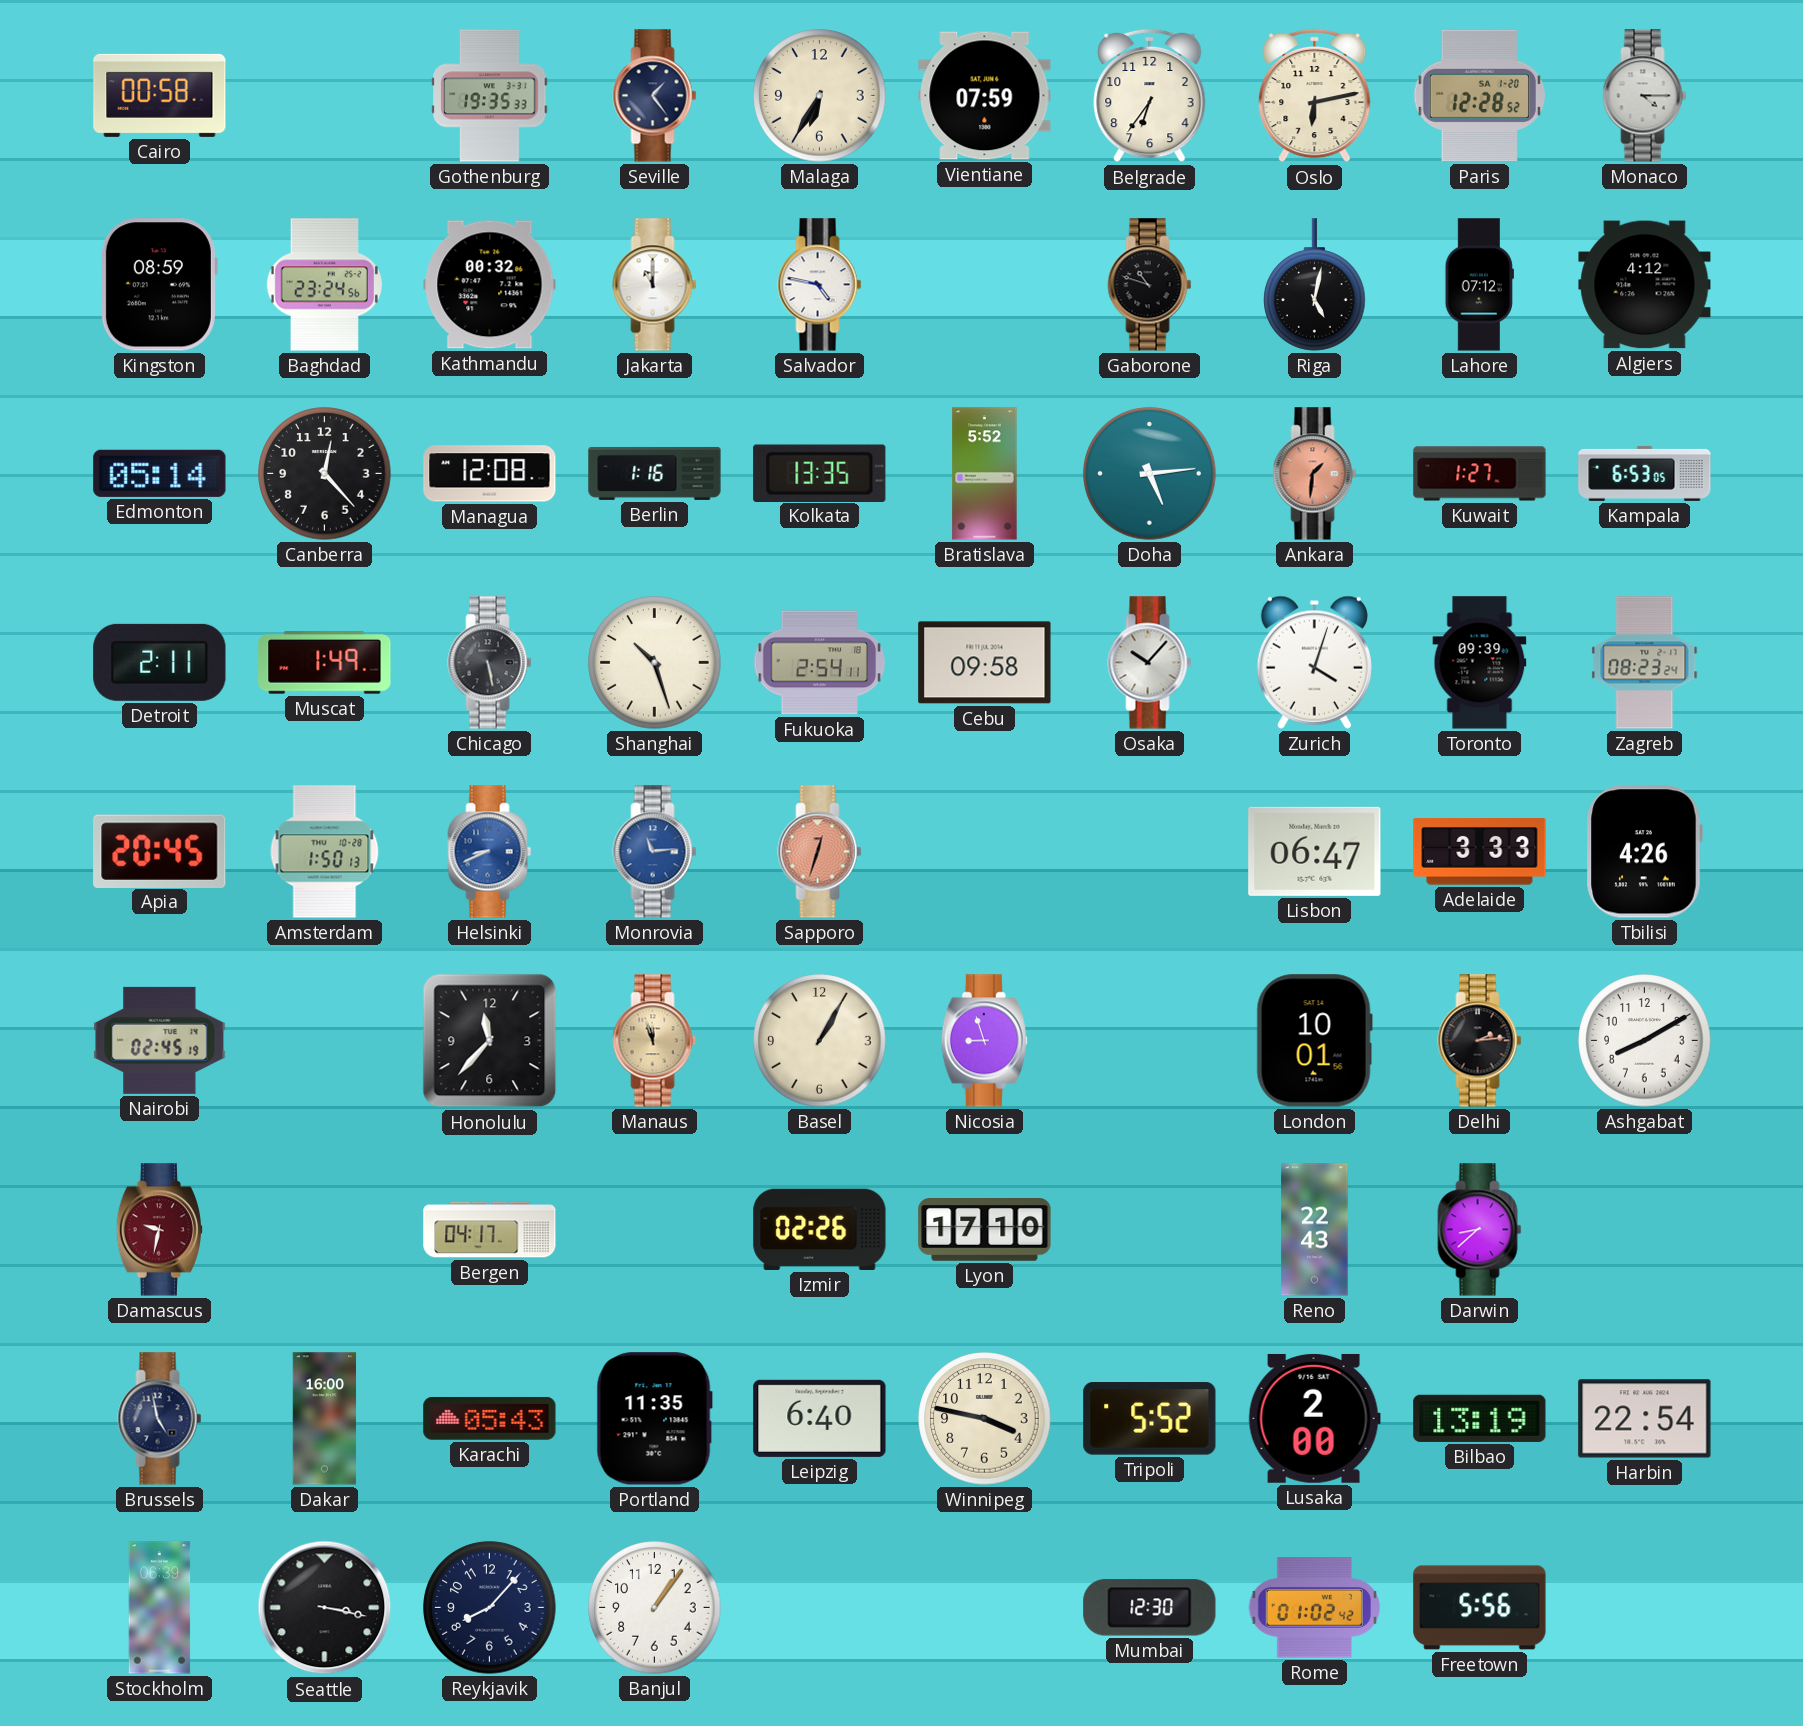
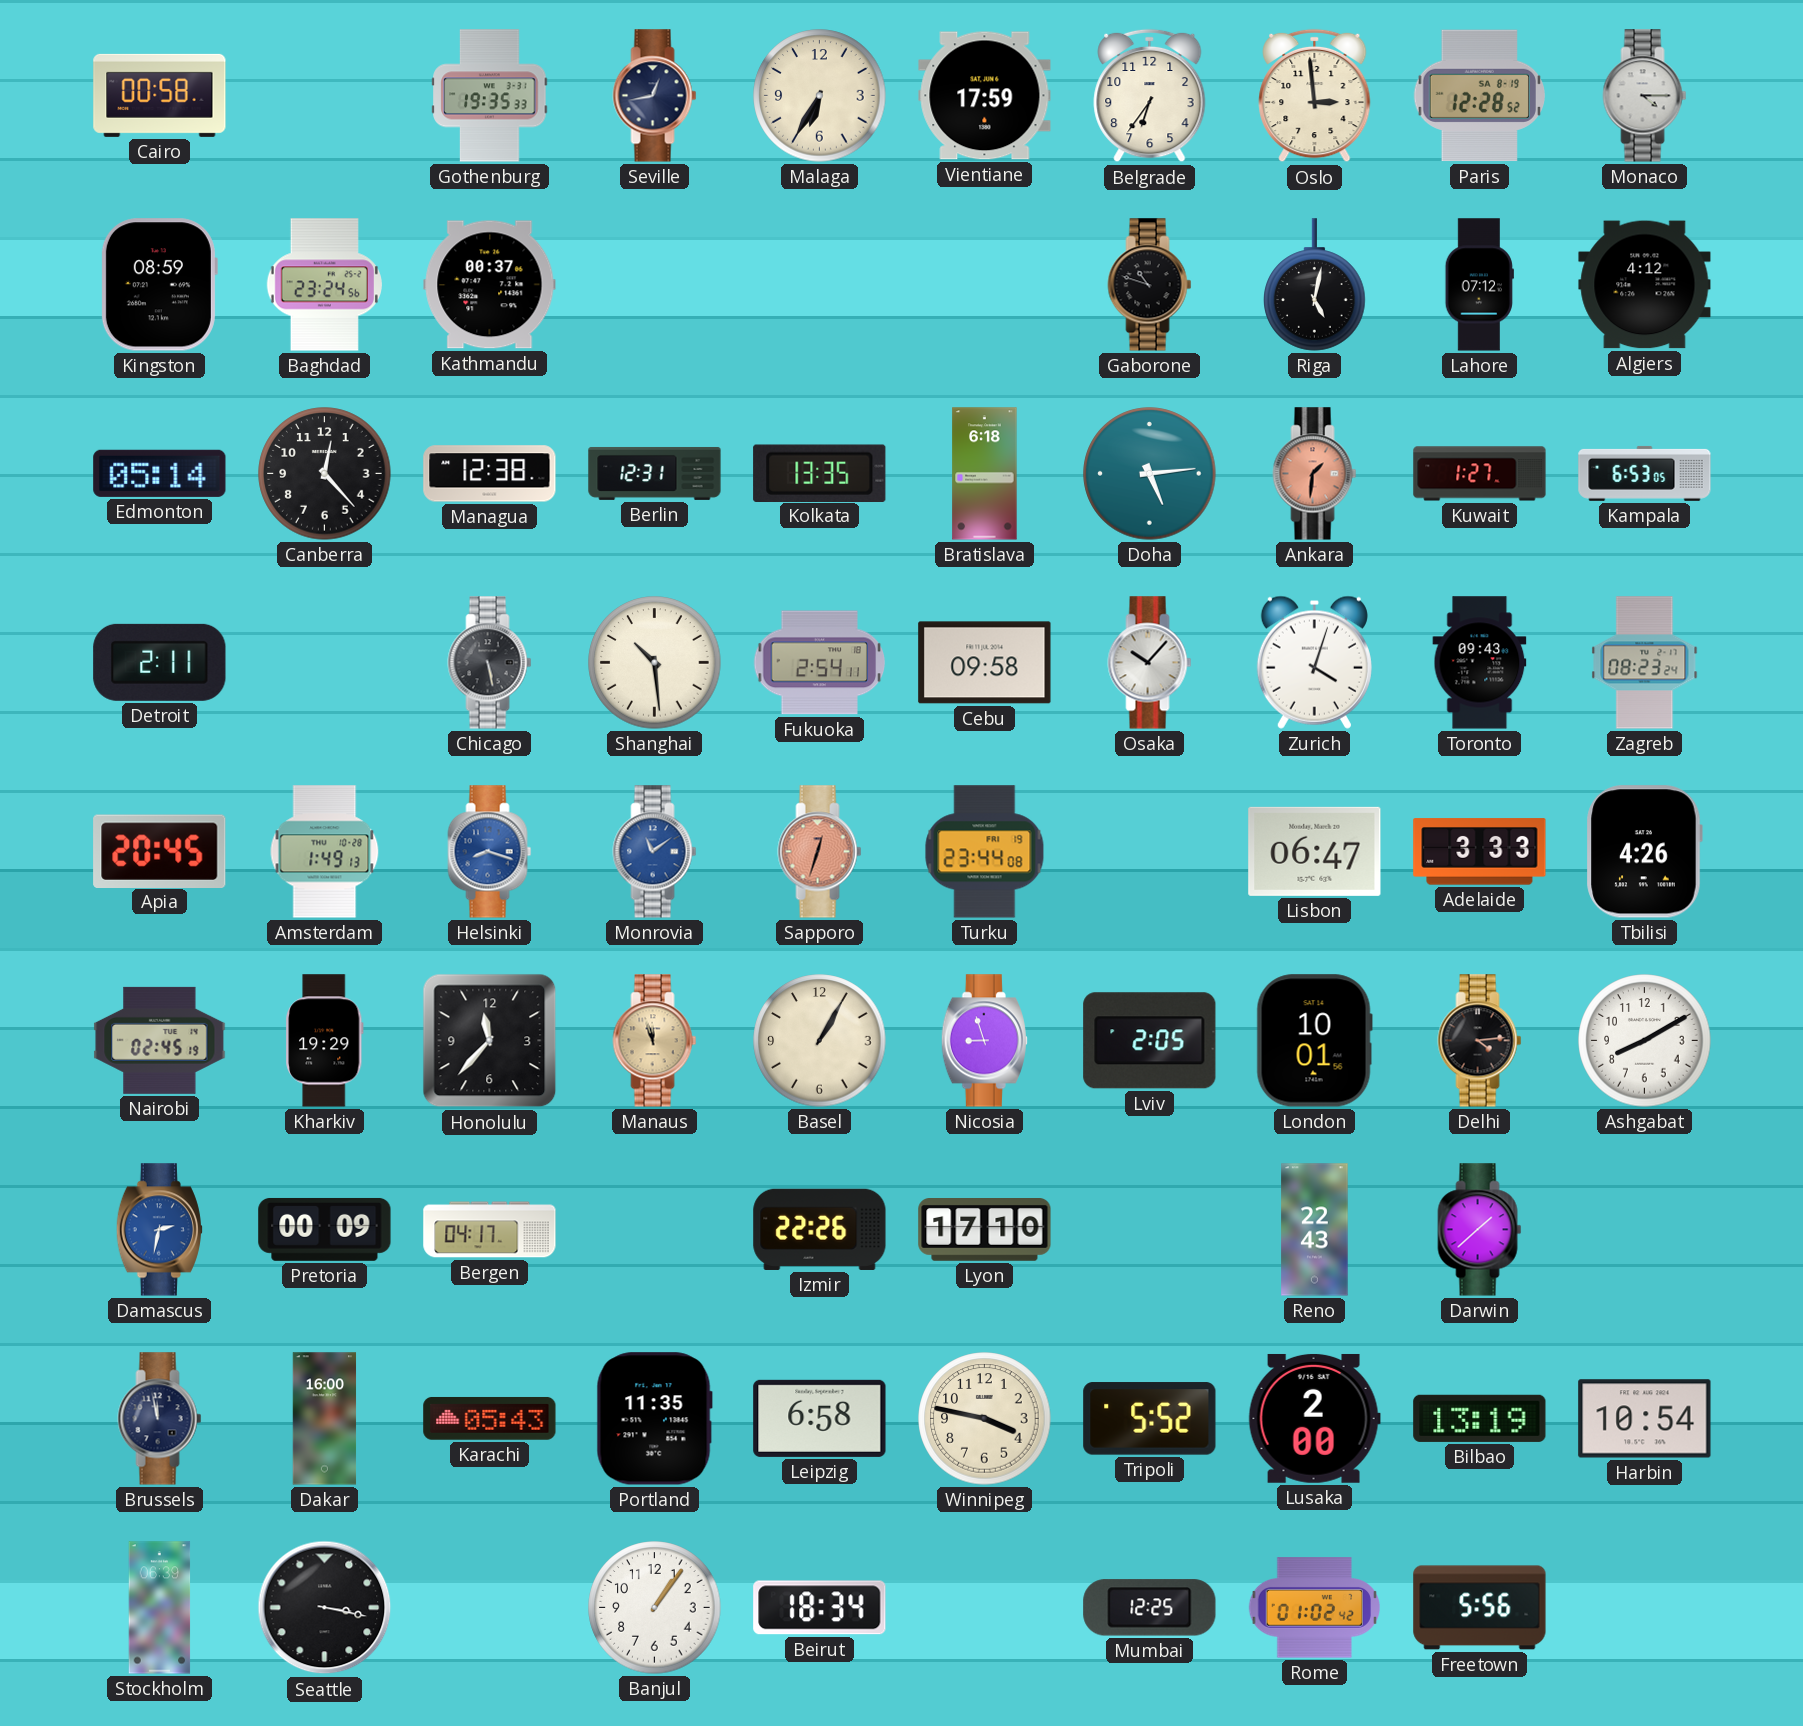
Seville: 1:24 -> 12:43 (655, 96)
Vientiane: 07:59 -> 17:59 (985, 96)
Oslo: 6:13 -> 2:59 (1315, 96)
Paris date: SA 1-20 -> SA 8-19 (1479, 96)
Kathmandu: 00:32 -> 00:37 (490, 285)
Jakarta: 11:00 -> none (655, 285)
Salvador: 4:47 -> none (820, 285)
Managua: 12:08 -> 12:38 (490, 474)
Berlin: 1:16 -> 12:31 (655, 473)
Bratislava: 5:52 -> 6:18 (985, 474)
Muscat: 1:49 -> none (325, 663)
Shanghai: 10:27 -> 10:29 (655, 663)
Toronto: 09:39 -> 09:43 (1480, 663)
Amsterdam: 1:50 -> 1:49 (325, 852)
Helsinki: 8:41 -> 8:18 (490, 852)
Monrovia: 11:14 -> 11:09 (655, 852)
Turku: none -> 23:44 (985, 852)
Kharkiv: none -> 19:29 (325, 1041)
Lviv: none -> 2:05 (1150, 1041)
Delhi: 2:14 -> 4:14 (1480, 1041)
Damascus: 9:32 -> 2:32 (159, 1230)
Damascus dial: burgundy -> blue (159, 1230)
Pretoria: none -> 00:09 (325, 1229)
Izmir: 02:26 -> 22:26 (820, 1229)
Darwin: 8:38 -> 1:38 (1480, 1230)
Brussels: 4:58 -> 11:58 (160, 1419)
Leipzig: 6:40 -> 6:58 (820, 1418)
Harbin: 22:54 -> 10:54 (1645, 1419)
Reykjavik: 8:07 -> none (490, 1608)
Beirut: none -> 18:34 (820, 1608)
Mumbai: 12:30 -> 12:25 (1150, 1608)
